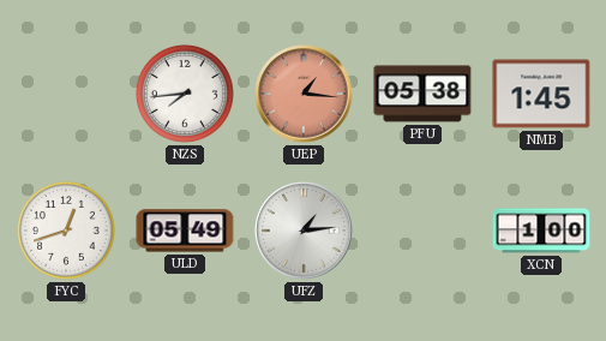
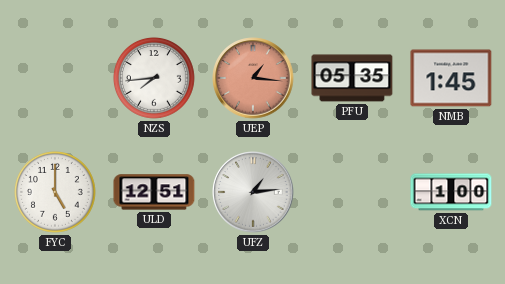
PFU: 05:38 -> 05:35 (352, 78)
FYC: 12:42 -> 5:00 (55, 192)
ULD: 05:49 -> 12:51 (154, 192)
